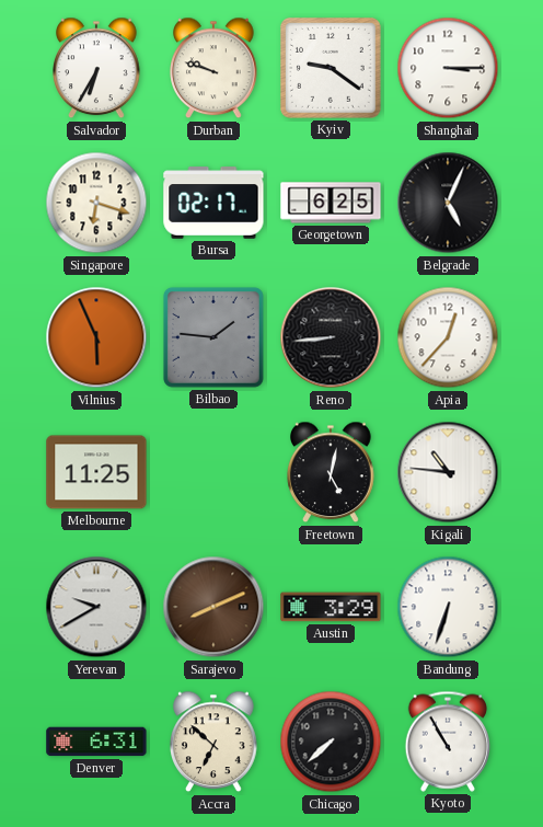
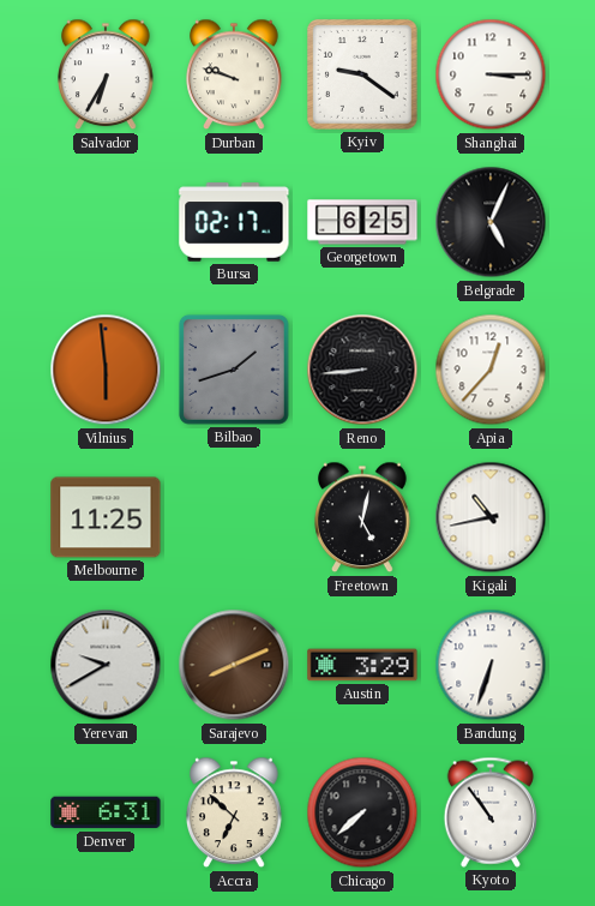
Singapore: 6:18 -> none (96, 203)
Vilnius: 5:56 -> 5:59 (106, 370)
Bilbao: 1:46 -> 1:42 (234, 370)
Kigali: 10:46 -> 10:43 (491, 517)
Kyoto: 10:55 -> 10:54 (489, 812)
